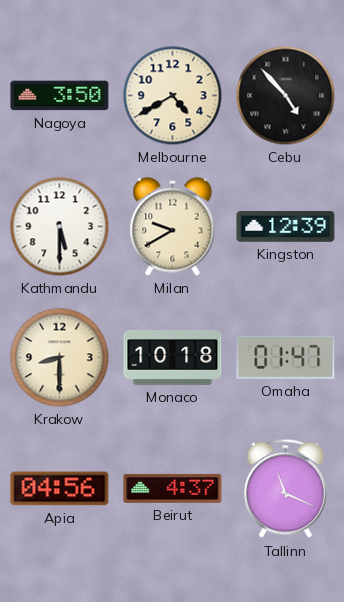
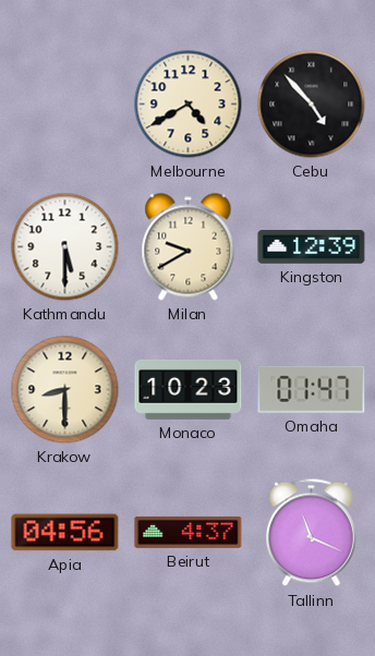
Nagoya: 3:50 -> none (60, 96)
Monaco: 10:18 -> 10:23 (189, 389)
